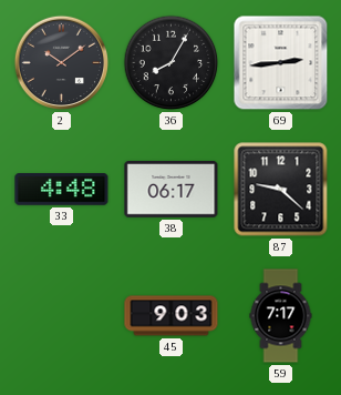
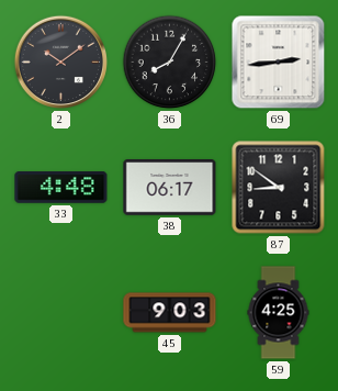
87: 9:22 -> 8:51 (279, 188)
59: 7:17 -> 4:25 (279, 313)
